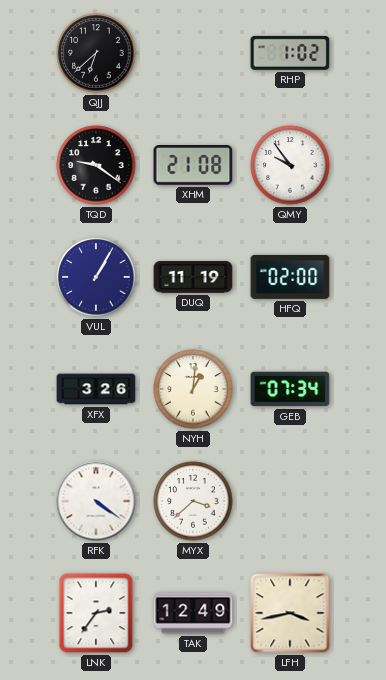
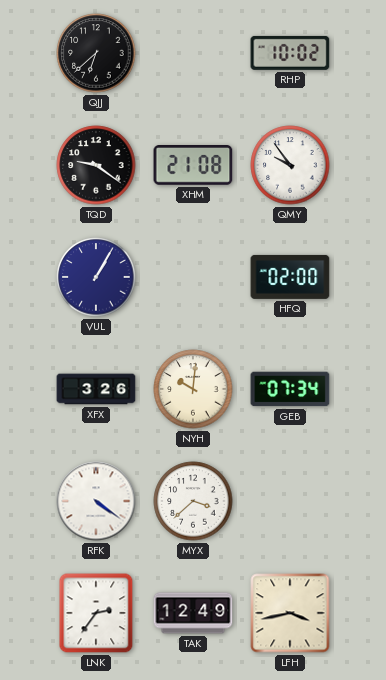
RHP: 1:02 -> 10:02 (290, 53)
DUQ: 11:19 -> none (193, 277)
NYH: 1:01 -> 10:01 (193, 389)
